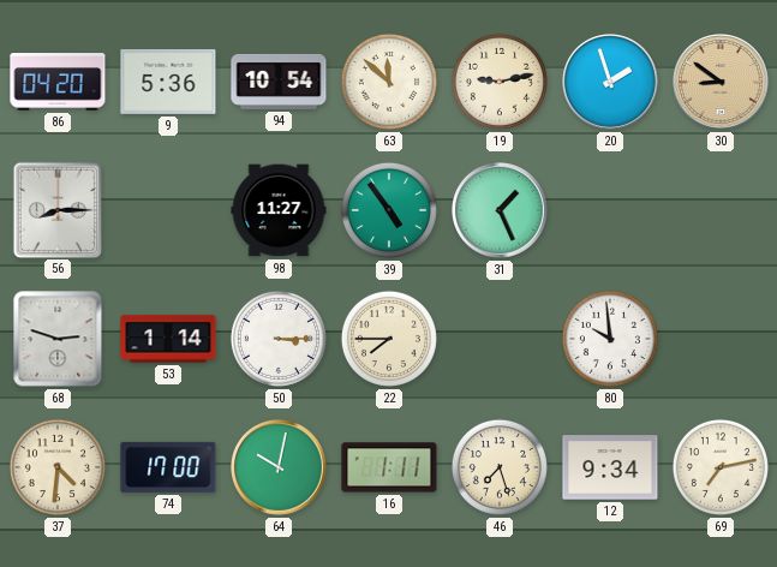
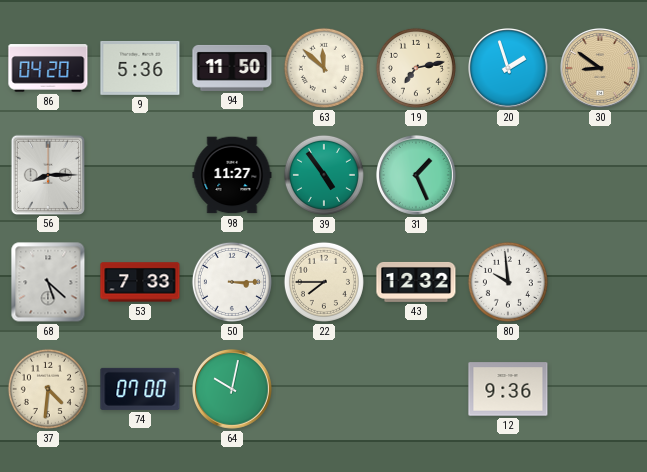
94: 10:54 -> 11:50 (232, 68)
19: 9:13 -> 7:13 (416, 68)
68: 2:48 -> 5:22 (48, 282)
53: 1:14 -> 7:33 (140, 282)
43: none -> 12:32 (416, 282)
74: 17:00 -> 07:00 (140, 389)
16: 1:11 -> none (389, 467)
46: 7:27 -> none (500, 467)
12: 9:34 -> 9:36 (508, 389)
69: 7:13 -> none (721, 467)
